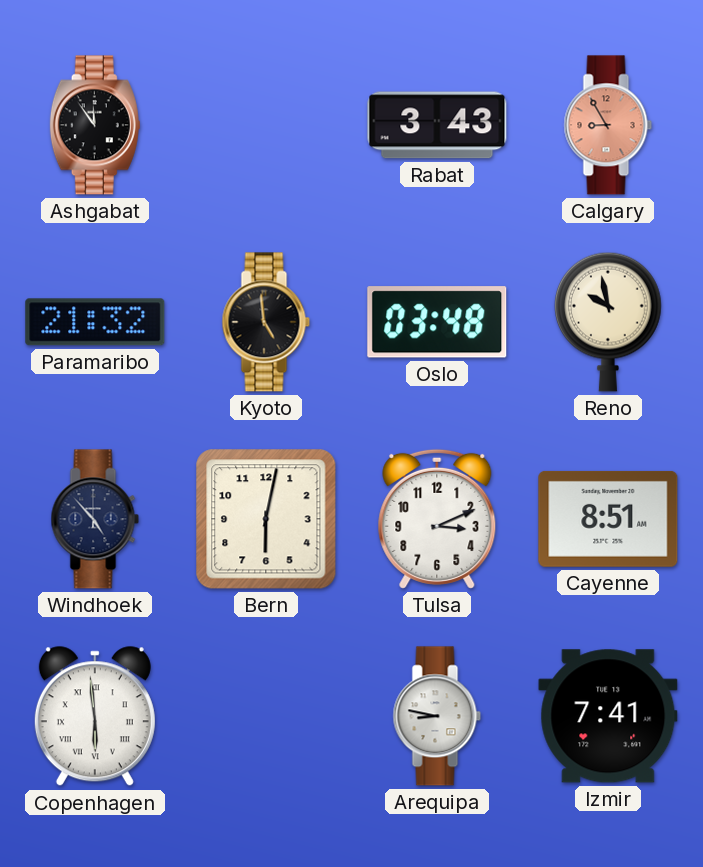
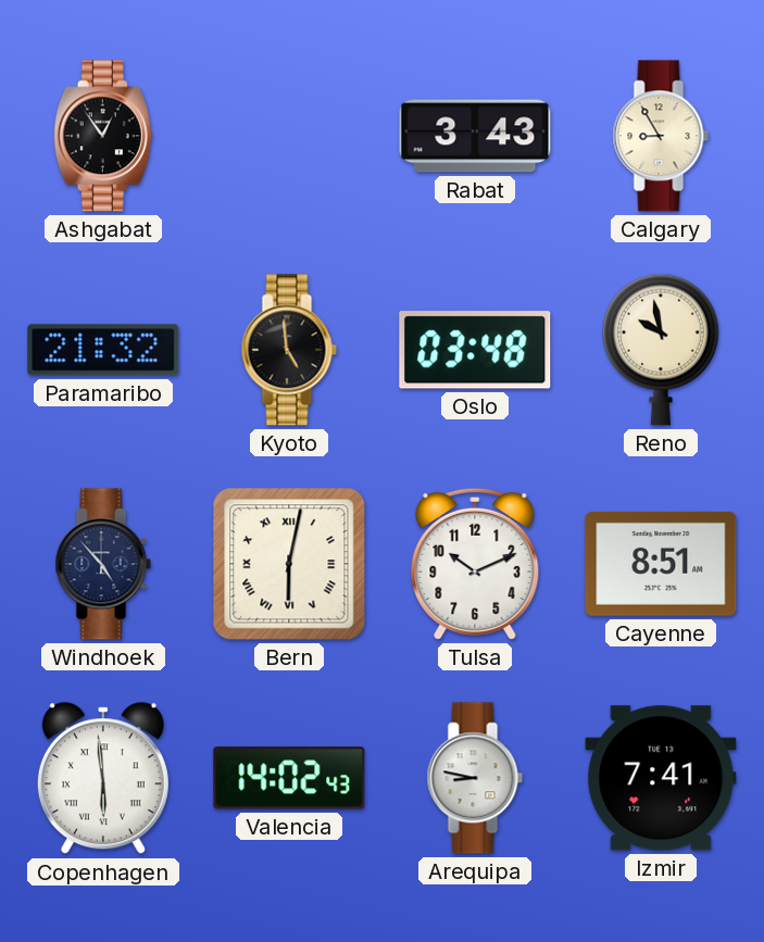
Ashgabat: 11:54 -> 12:54 (103, 136)
Calgary dial: salmon -> cream (661, 136)
Bern numerals: Arabic -> Roman (289, 564)
Tulsa: 3:11 -> 10:11 (475, 564)
Valencia: none -> 14:02 (289, 778)
